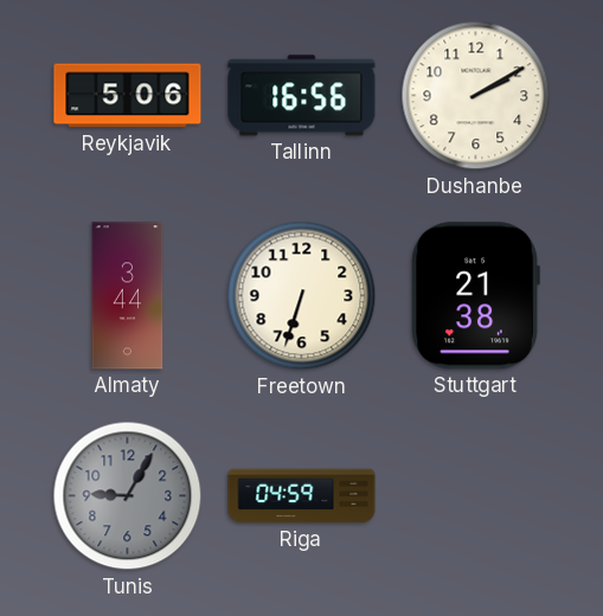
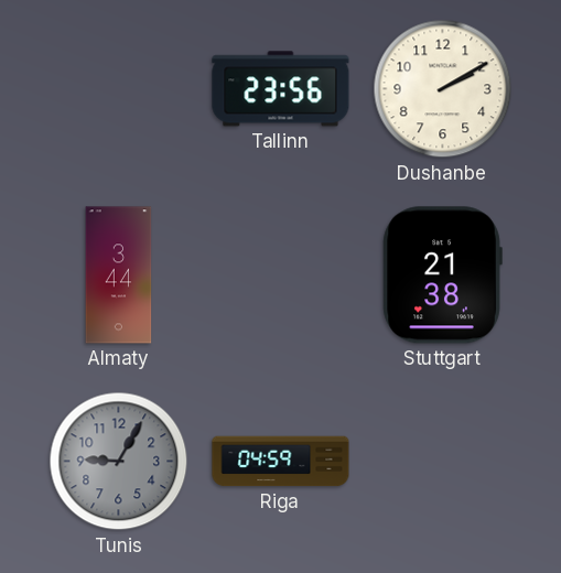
Reykjavik: 5:06 -> none (128, 96)
Tallinn: 16:56 -> 23:56 (281, 89)
Freetown: 6:33 -> none (302, 296)
